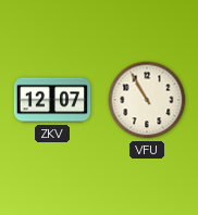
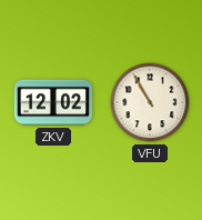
ZKV: 12:07 -> 12:02 (53, 102)
